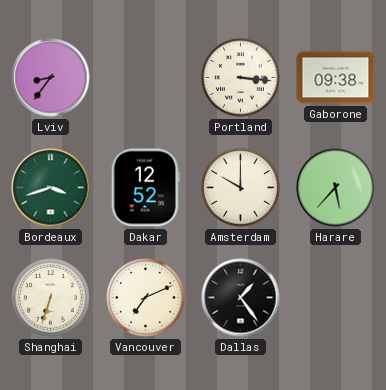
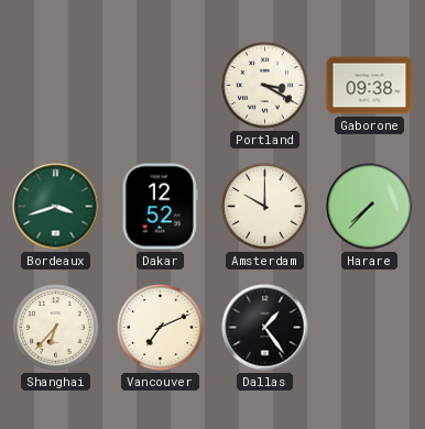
Lviv: 8:36 -> none (51, 78)
Portland: 3:16 -> 3:20 (265, 86)
Harare: 5:37 -> 7:37 (370, 207)
Shanghai: 6:33 -> 6:37 (56, 328)
